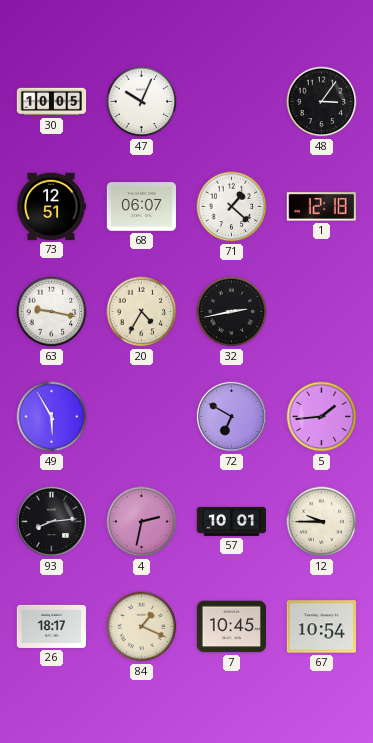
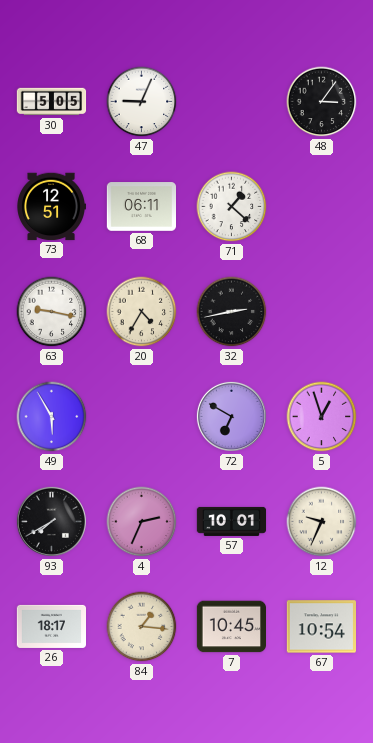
30: 10:05 -> 5:05 (52, 102)
47: 10:04 -> 9:04 (142, 102)
68: 06:07 -> 06:11 (141, 207)
1: 12:18 -> none (321, 207)
5: 1:44 -> 12:57 (322, 417)
93: 8:14 -> 7:40 (51, 521)
4: 2:32 -> 2:34 (142, 522)
12: 9:45 -> 9:34 (322, 522)
84: 1:19 -> 1:16 (142, 627)
